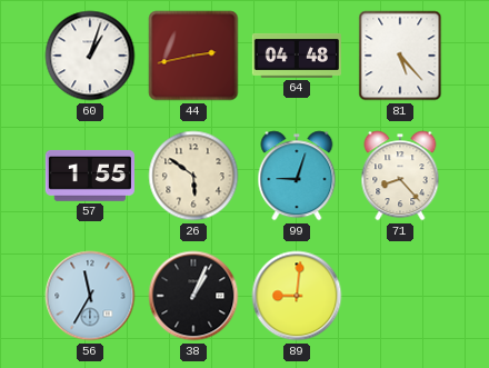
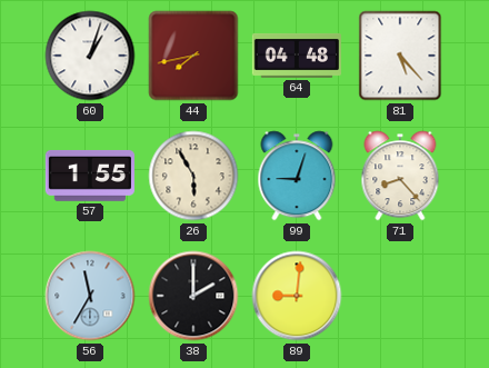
44: 2:43 -> 7:43 (193, 56)
26: 5:51 -> 5:55 (193, 176)
38: 1:04 -> 2:00 (193, 296)
